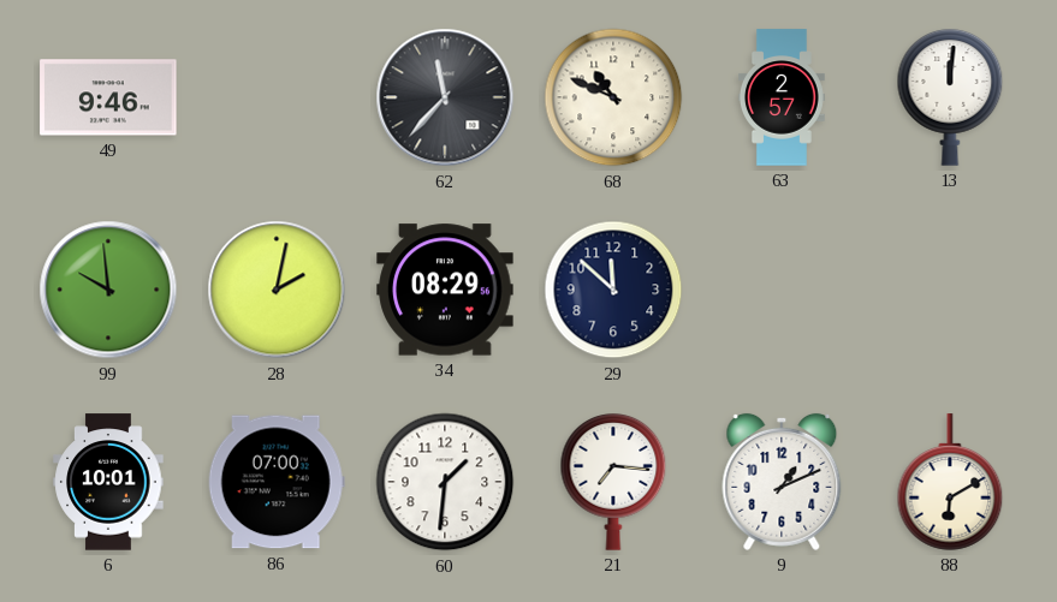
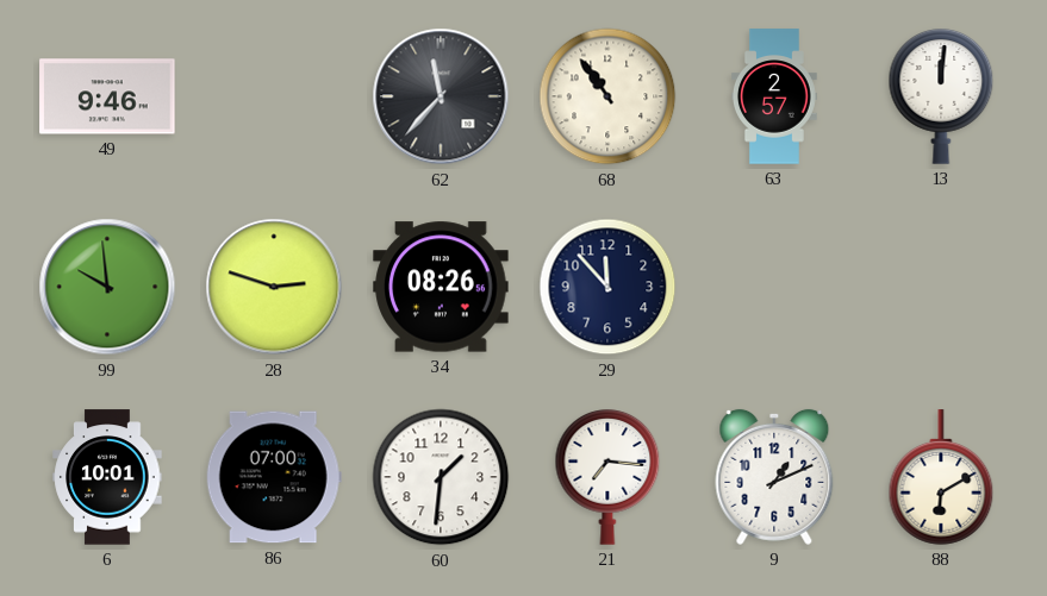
68: 10:49 -> 10:54 (607, 96)
28: 2:02 -> 2:48 (274, 287)
34: 08:29 -> 08:26 (441, 287)
29: 11:52 -> 11:53 (607, 287)
